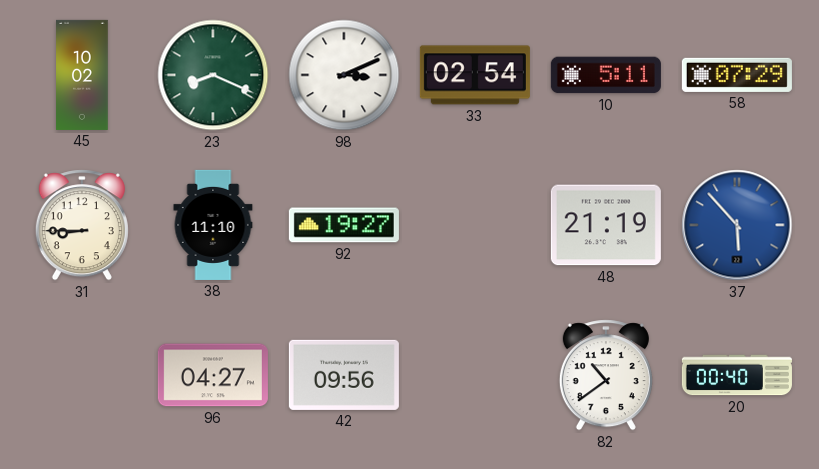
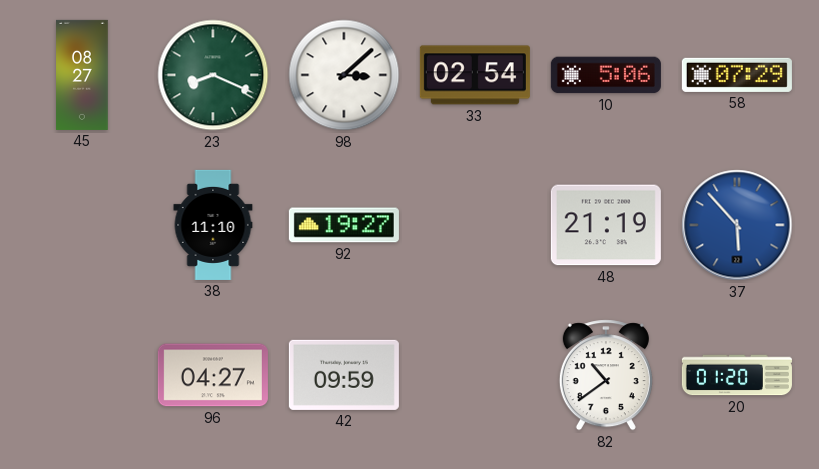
45: 10:02 -> 08:27 (82, 75)
98: 3:11 -> 3:08 (344, 75)
10: 5:11 -> 5:06 (606, 75)
31: 8:45 -> none (82, 225)
42: 09:56 -> 09:59 (344, 375)
20: 00:40 -> 01:20 (737, 375)
